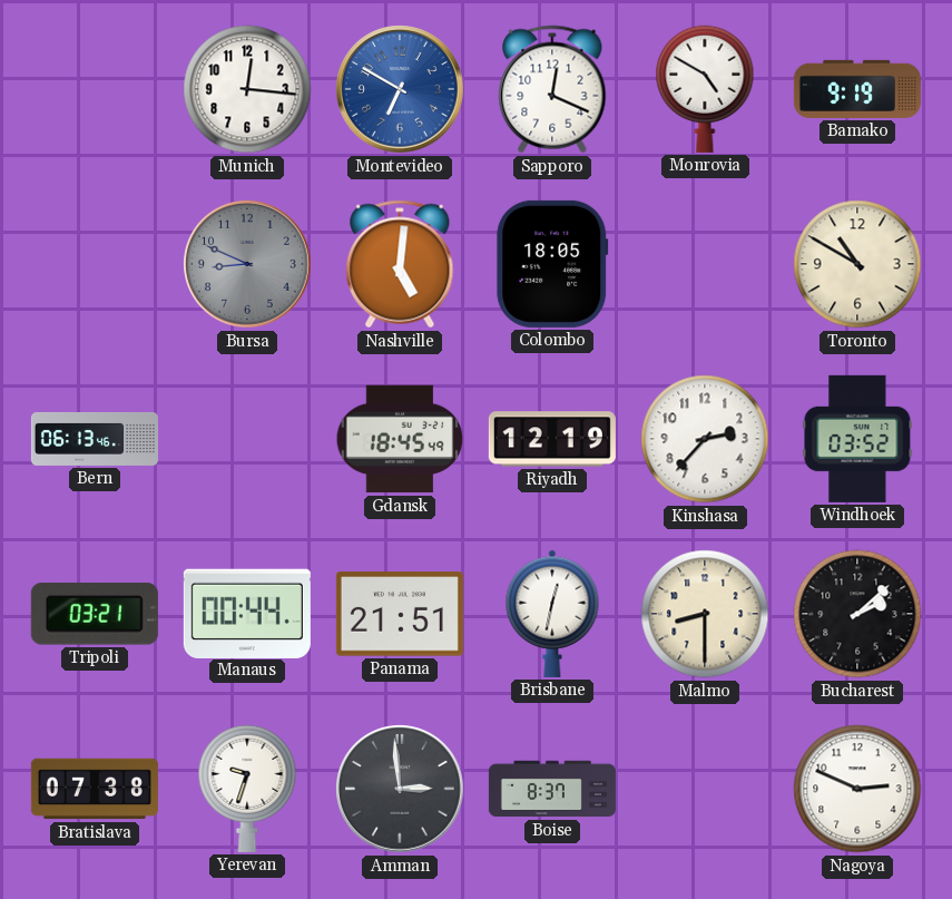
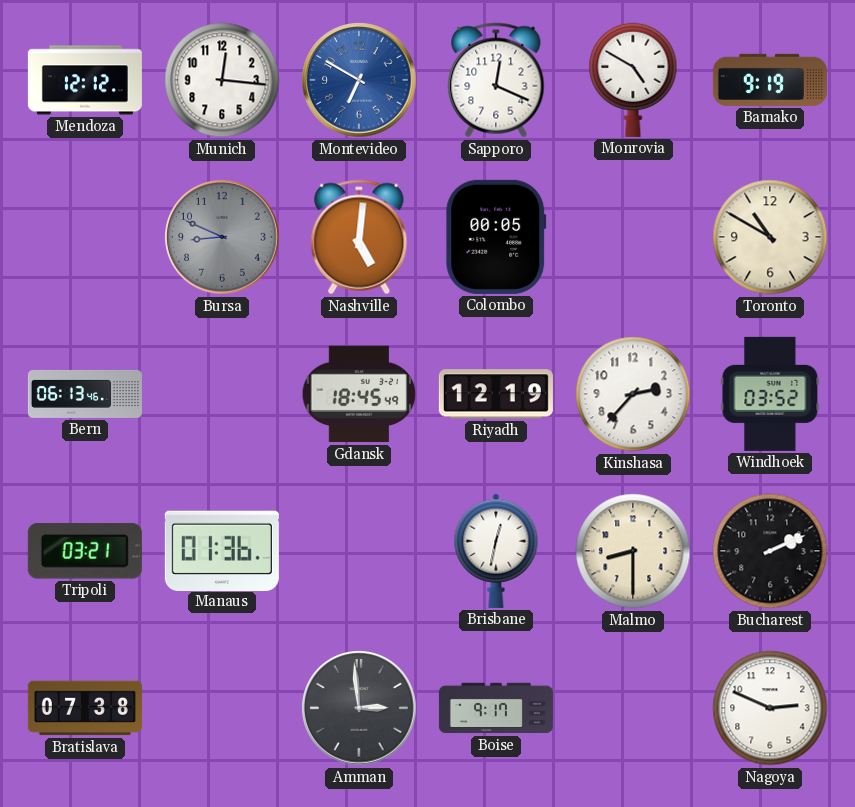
Mendoza: none -> 12:12 (85, 80)
Colombo: 18:05 -> 00:05 (496, 237)
Manaus: 00:44 -> 01:36 (222, 550)
Panama: 21:51 -> none (400, 614)
Bucharest: 2:08 -> 2:11 (770, 551)
Yerevan: 9:33 -> none (247, 789)
Boise: 8:37 -> 9:17 (496, 708)
